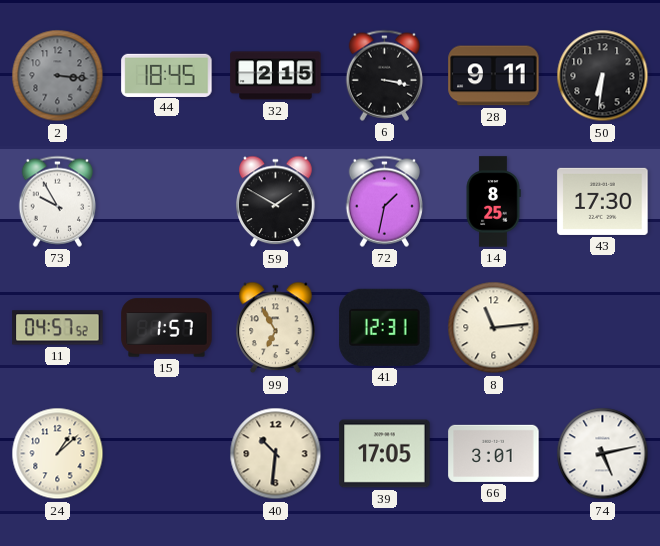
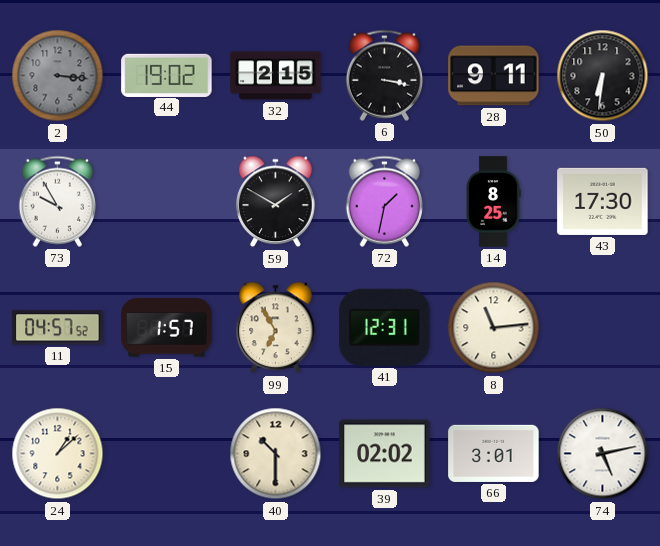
44: 18:45 -> 19:02 (167, 75)
40: 10:31 -> 10:30 (276, 454)
39: 17:05 -> 02:02 (385, 454)
